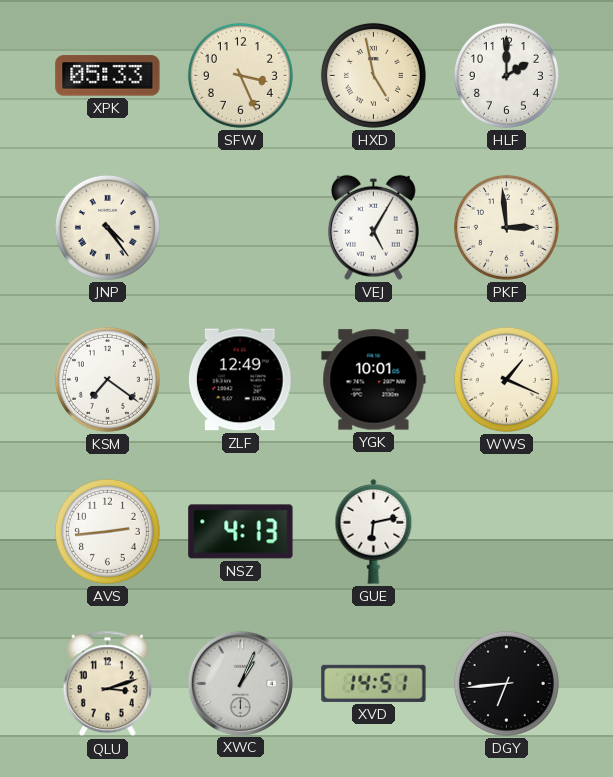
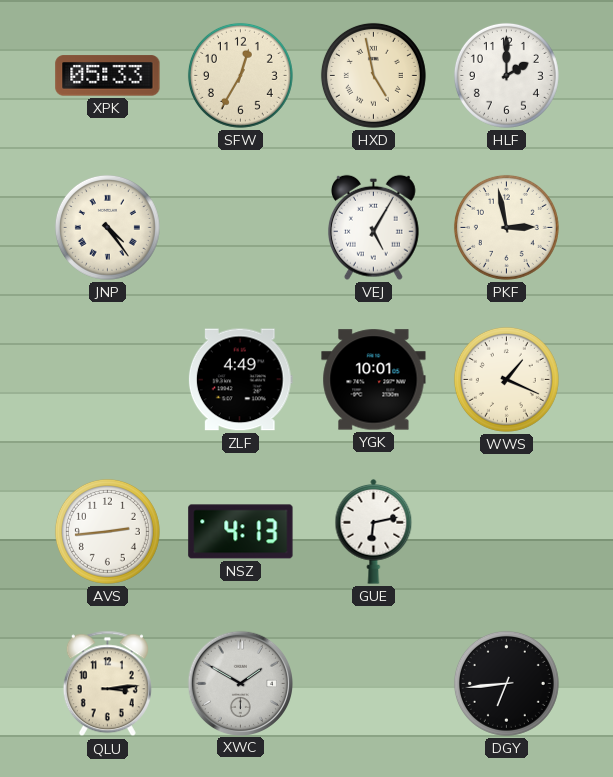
SFW: 3:26 -> 12:35 (240, 75)
PKF: 2:59 -> 2:58 (506, 227)
KSM: 7:21 -> none (107, 379)
ZLF: 12:49 -> 4:49 (240, 380)
QLU: 3:12 -> 3:14 (107, 684)
XWC: 1:04 -> 1:50 (240, 683)
XVD: 14:51 -> none (374, 683)
